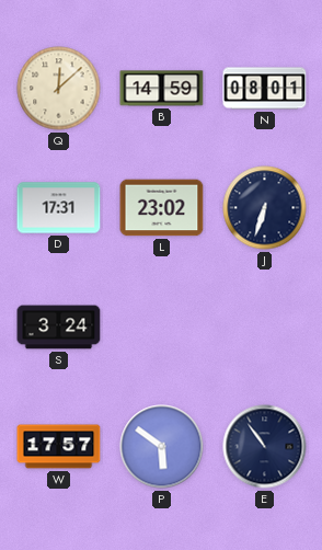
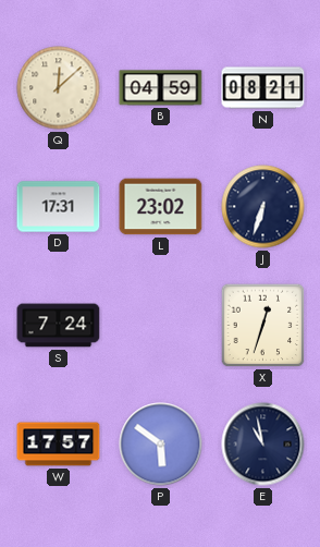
B: 14:59 -> 04:59 (161, 88)
N: 08:01 -> 08:21 (263, 88)
S: 3:24 -> 7:24 (59, 326)
X: none -> 12:33 (263, 326)
E: 10:54 -> 10:58 (263, 445)
